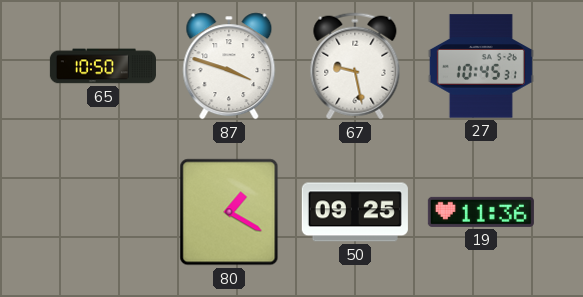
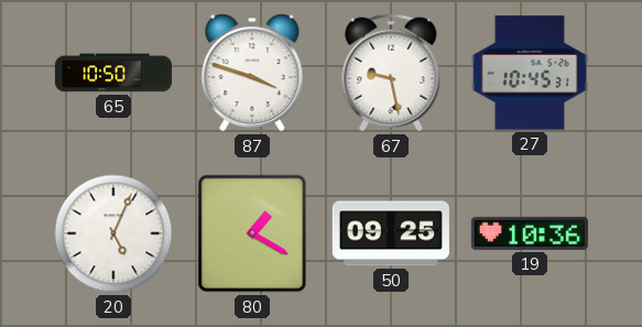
20: none -> 5:04 (113, 233)
19: 11:36 -> 10:36 (530, 233)
